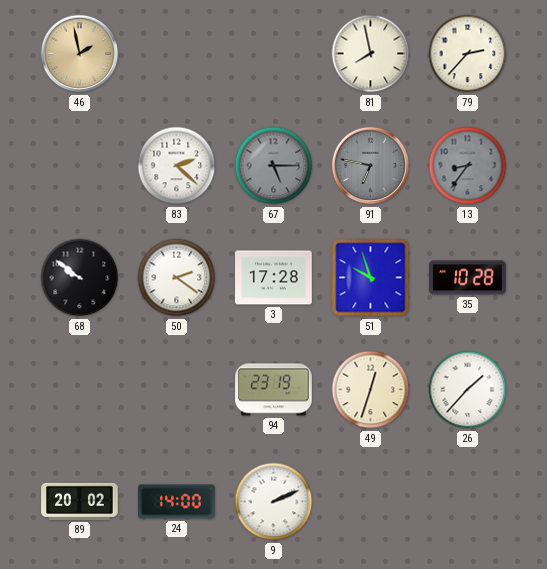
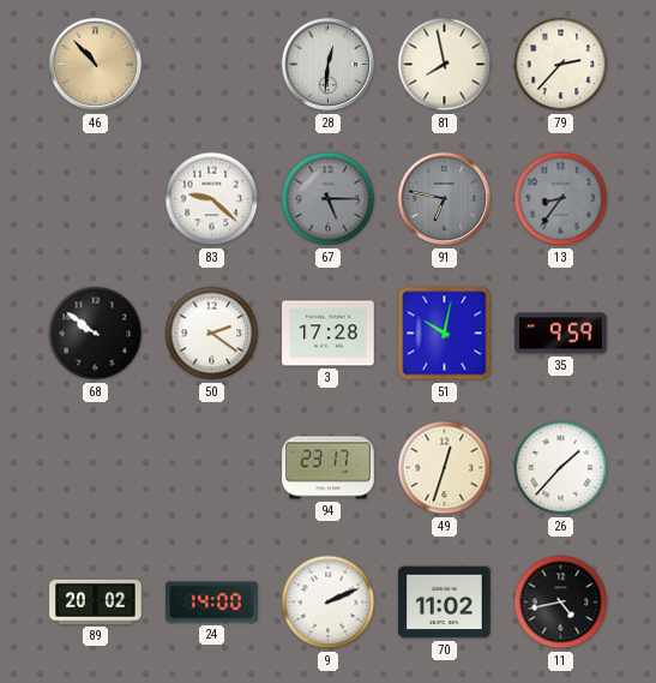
46: 1:58 -> 10:53 (96, 65)
28: none -> 12:31 (329, 65)
83: 2:22 -> 9:22 (212, 199)
51: 9:57 -> 10:02 (445, 334)
35: 10:28 -> 9:59 (561, 334)
94: 23:19 -> 23:17 (329, 468)
70: none -> 11:02 (445, 603)
11: none -> 4:43 (561, 603)
